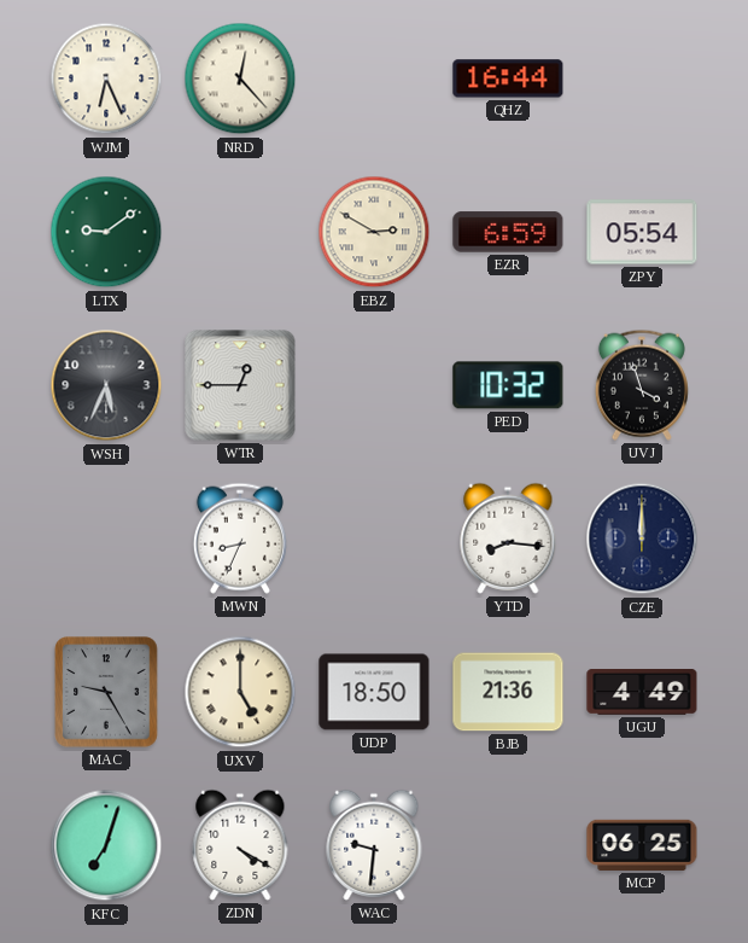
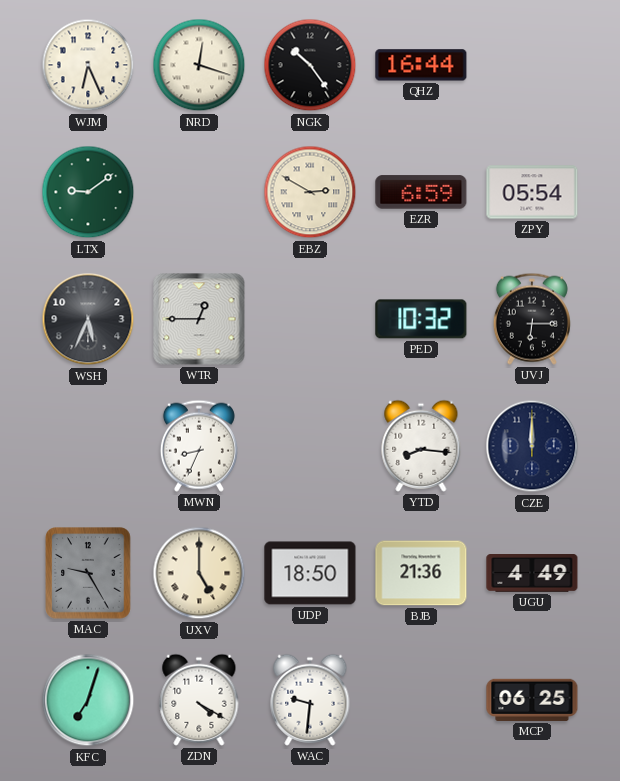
NRD: 12:23 -> 12:18 (199, 65)
NGK: none -> 10:24 (310, 65)
UVJ: 3:57 -> 6:15 (532, 319)
